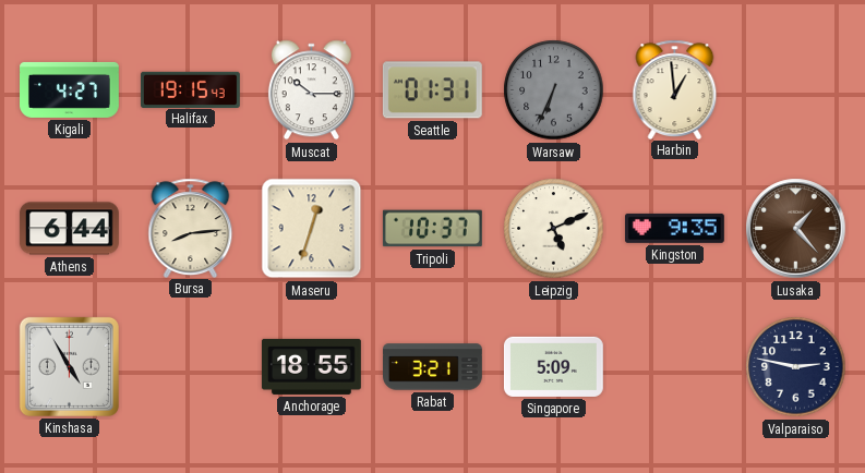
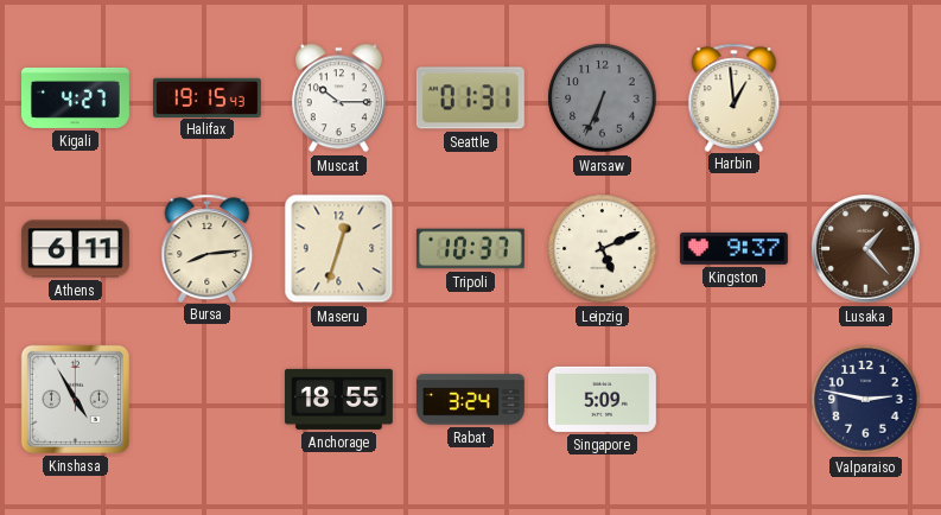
Athens: 6:44 -> 6:11 (76, 249)
Kingston: 9:35 -> 9:37 (733, 248)
Rabat: 3:21 -> 3:24 (471, 400)
